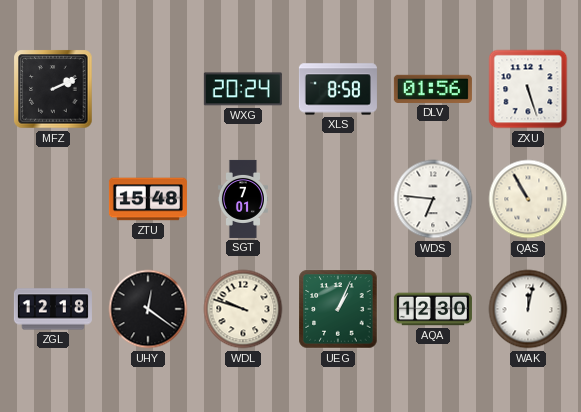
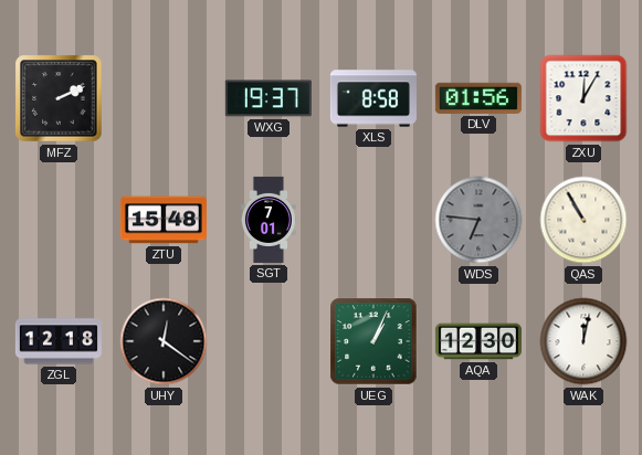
WXG: 20:24 -> 19:37 (269, 98)
ZXU: 5:27 -> 12:05 (583, 98)
WDS dial: white -> grey (478, 220)
WDL: 9:48 -> none (243, 309)
